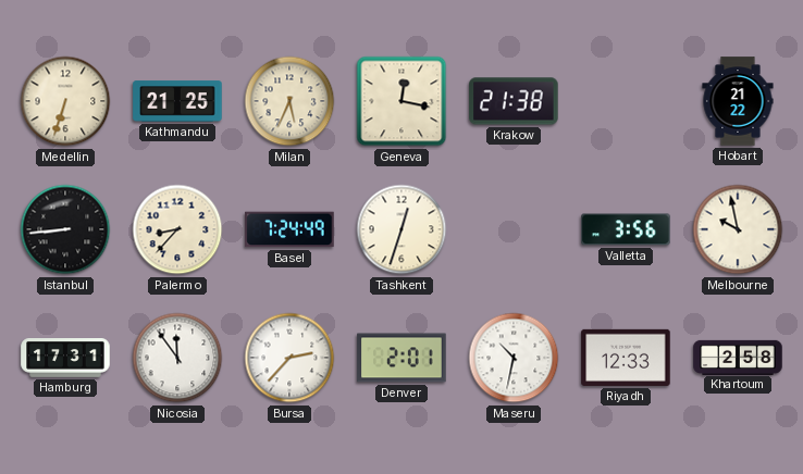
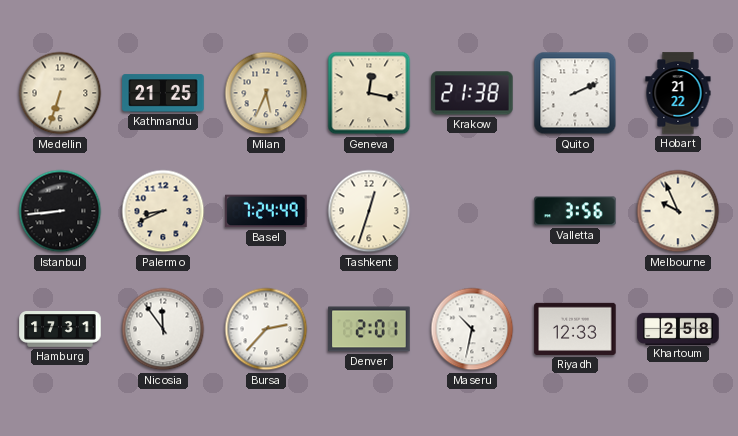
Quito: none -> 2:11 (575, 93)
Palermo: 8:37 -> 8:41 (163, 211)
Melbourne: 9:58 -> 9:56 (678, 211)
